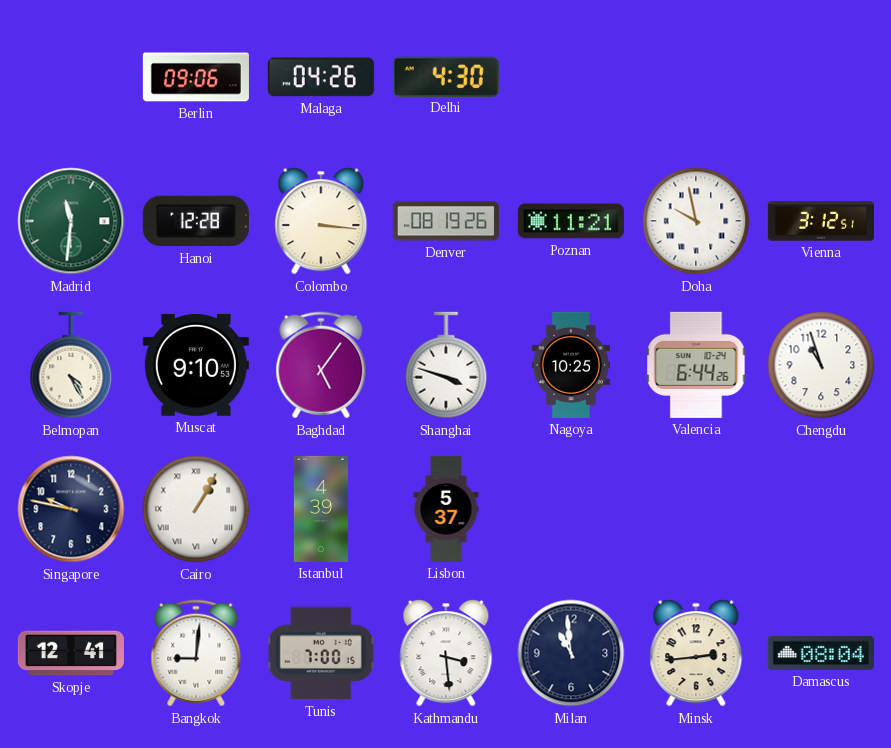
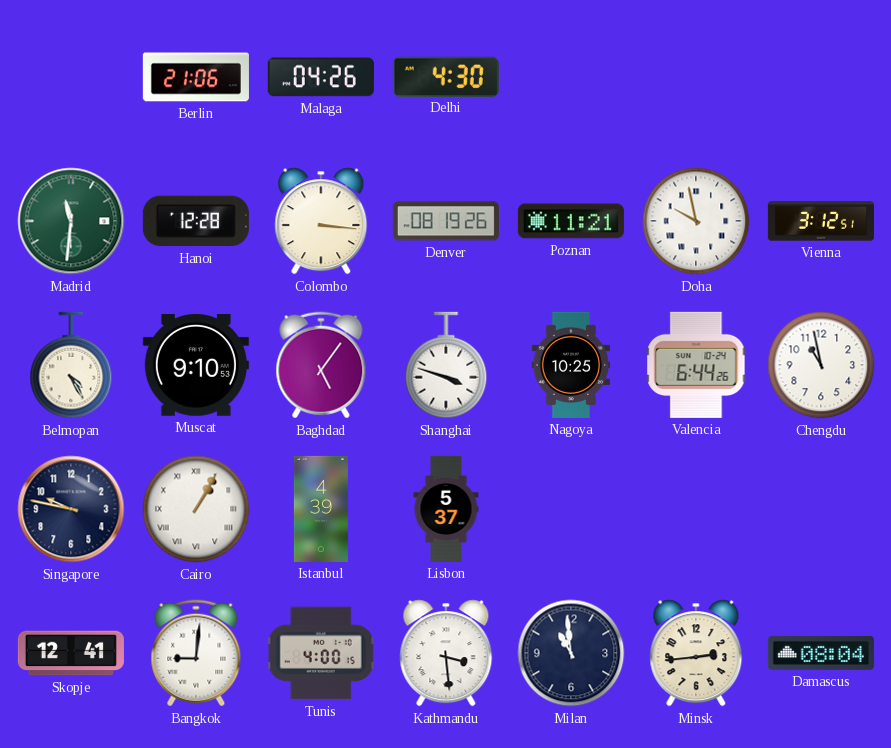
Berlin: 09:06 -> 21:06 (196, 77)
Chengdu: 10:57 -> 10:58 (821, 365)
Tunis: 7:00 -> 4:00 (321, 653)
